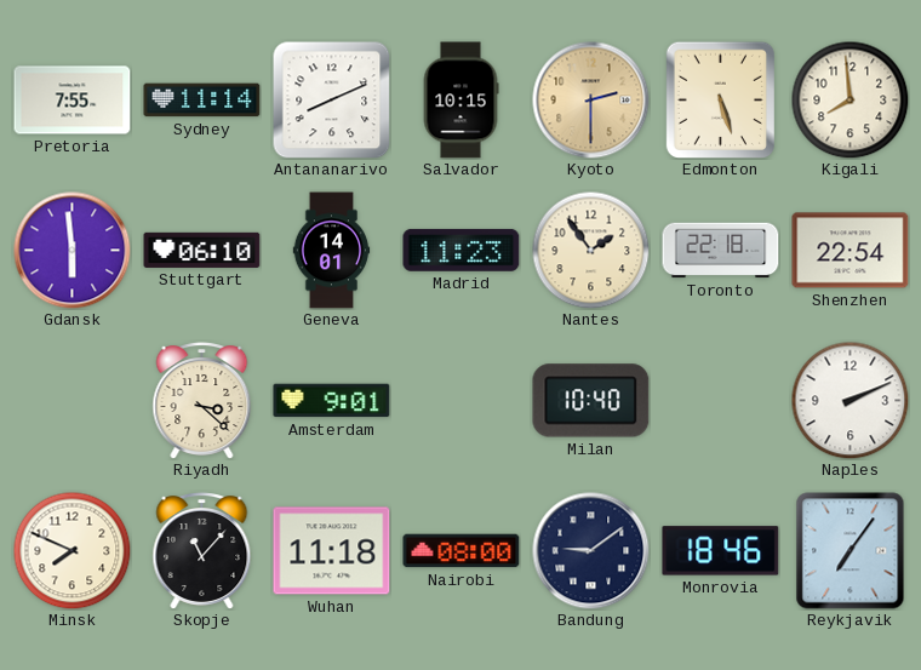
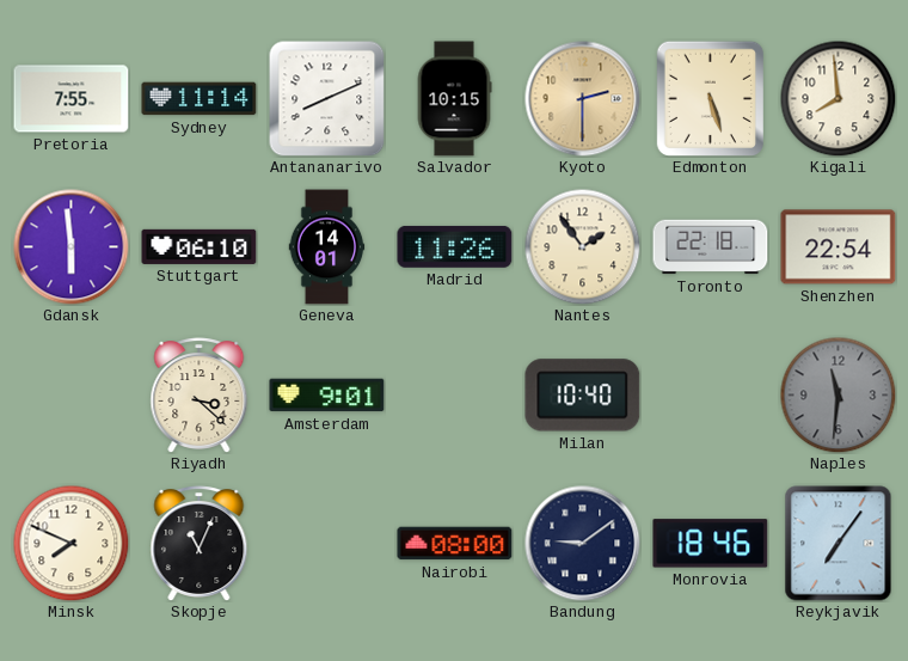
Madrid: 11:23 -> 11:26 (455, 246)
Naples: 2:11 -> 11:31 (838, 394)
Naples dial: white -> grey (838, 394)
Skopje: 11:07 -> 11:04 (200, 544)
Wuhan: 11:18 -> none (332, 551)
